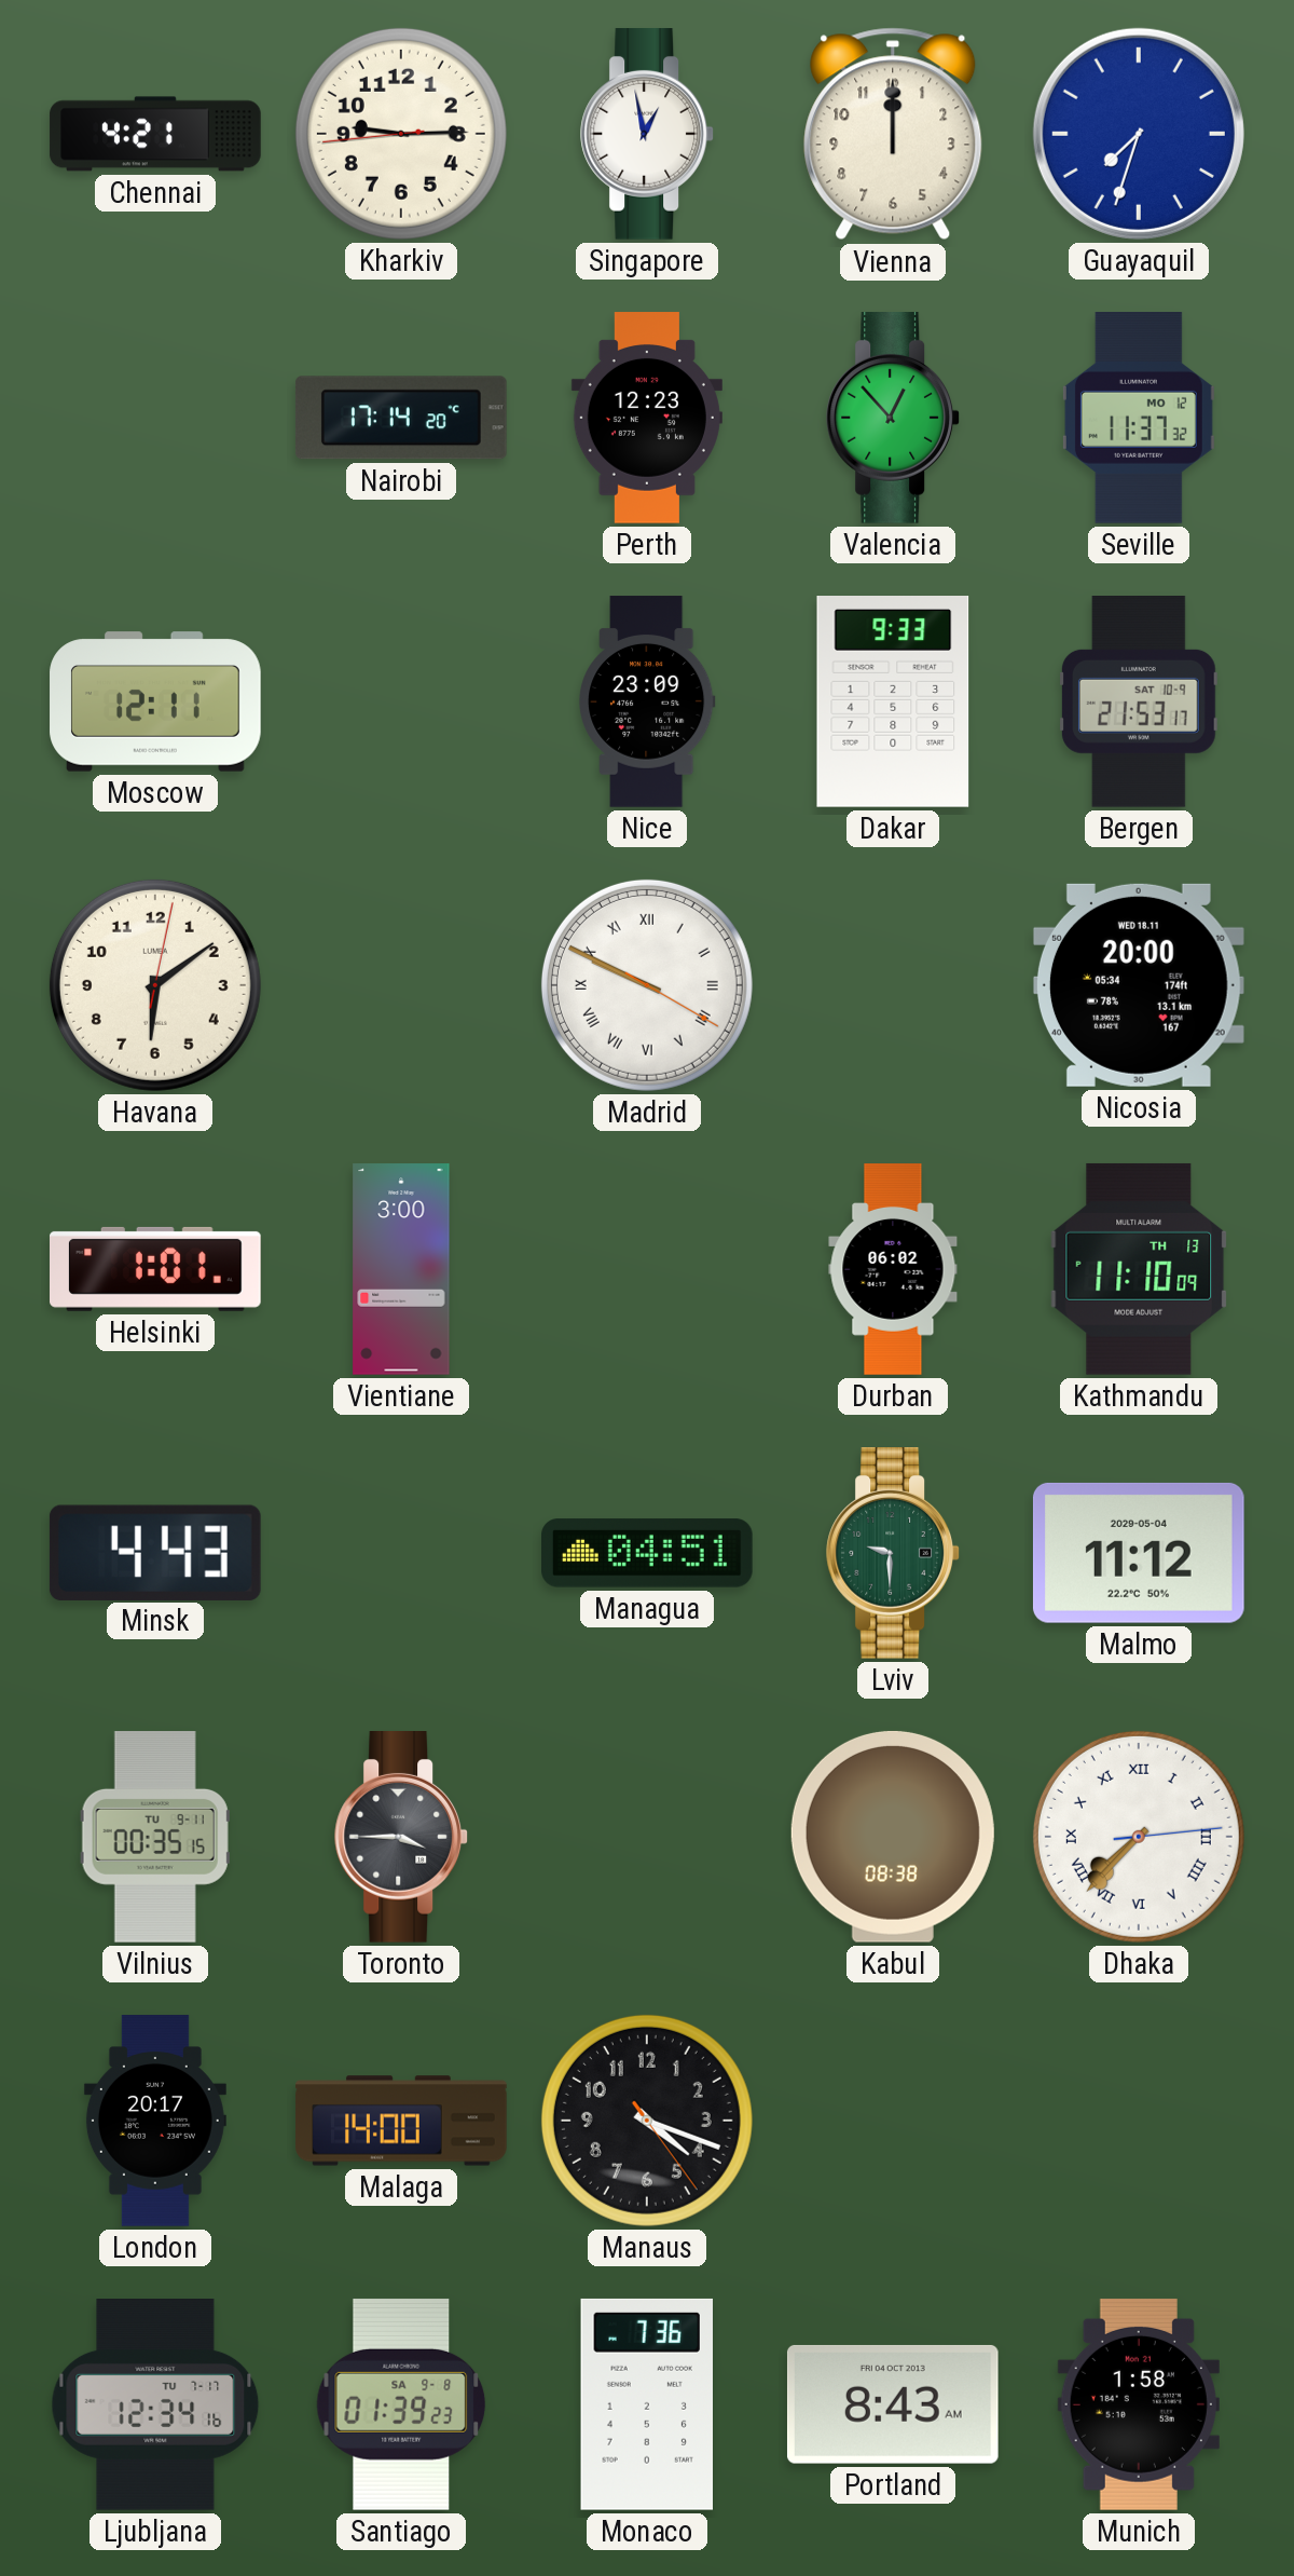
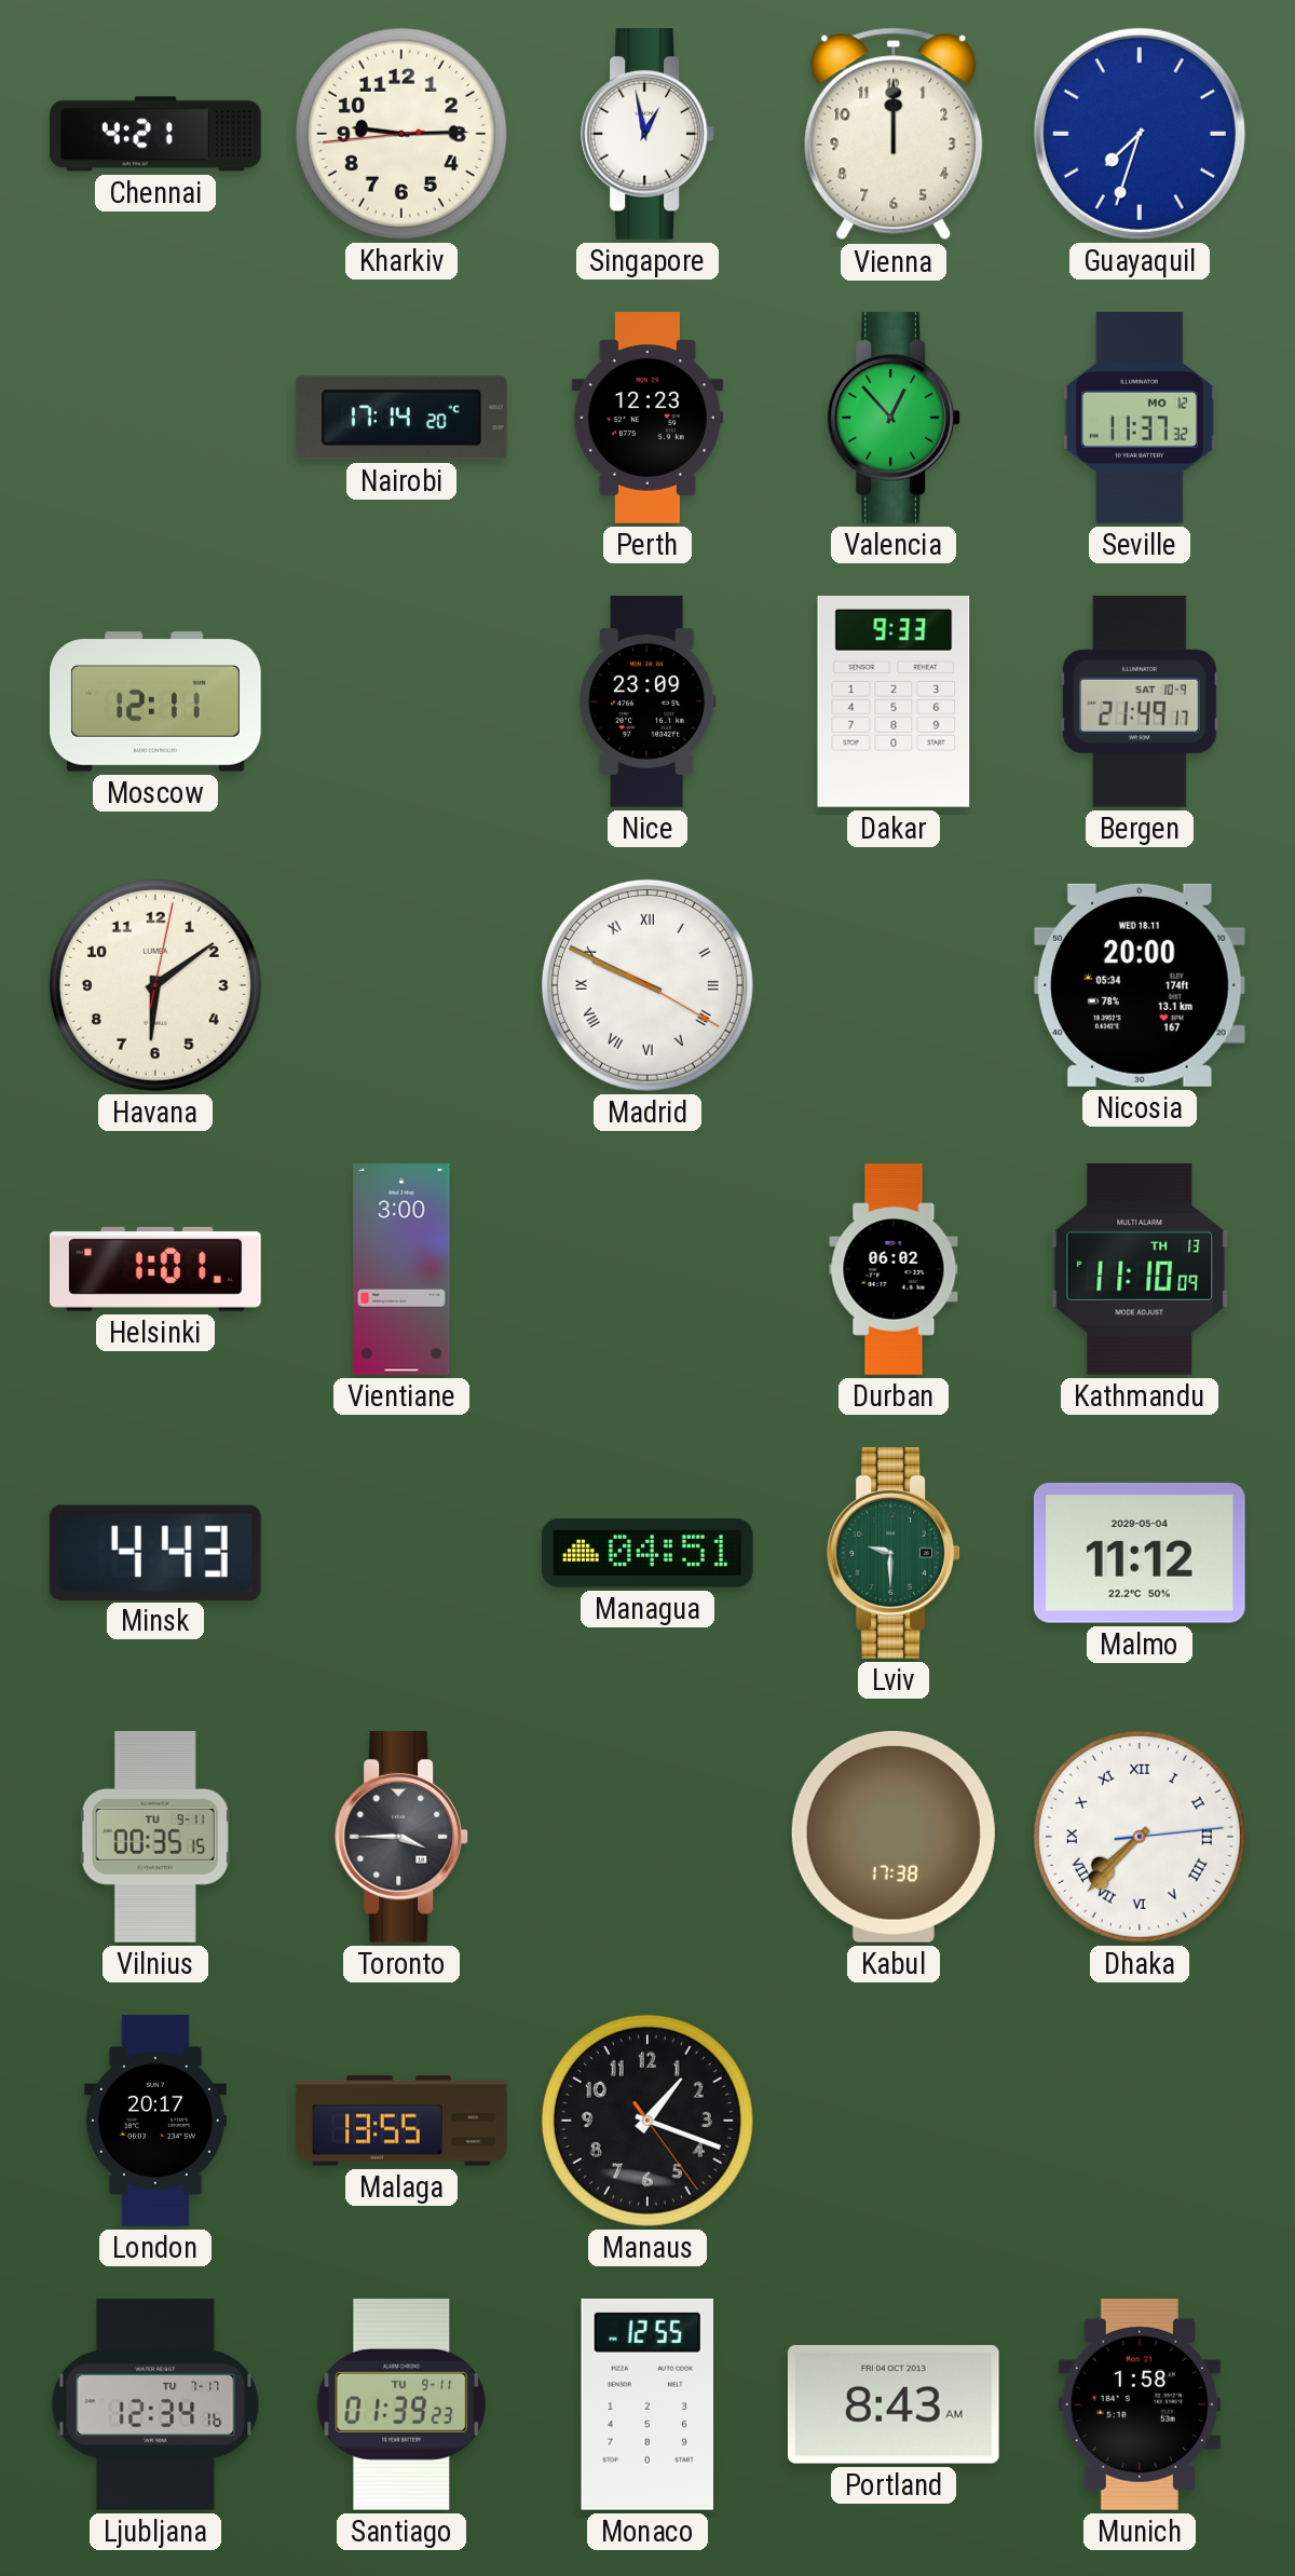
Bergen: 21:53 -> 21:49 (1140, 703)
Kabul: 08:38 -> 17:38 (894, 1837)
Malaga: 14:00 -> 13:55 (401, 2121)
Manaus: 4:18 -> 1:18 (647, 2121)
Santiago date: SA 9-8 -> TU 9-11 (401, 2404)
Monaco: 7:36 -> 12:55 (646, 2404)
